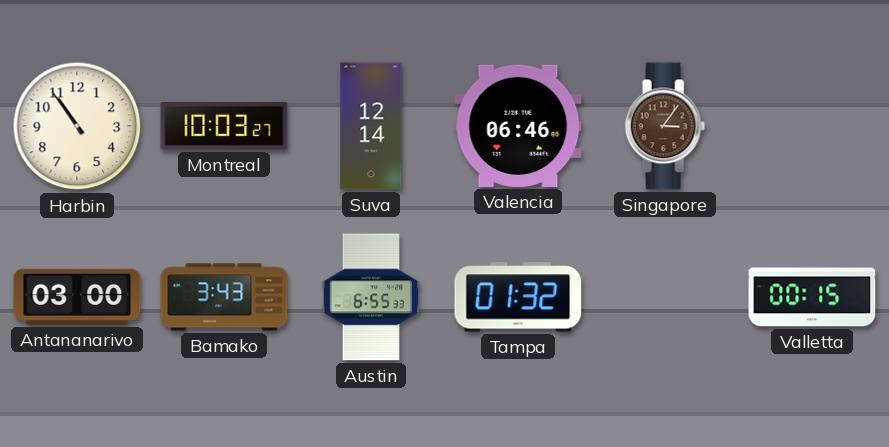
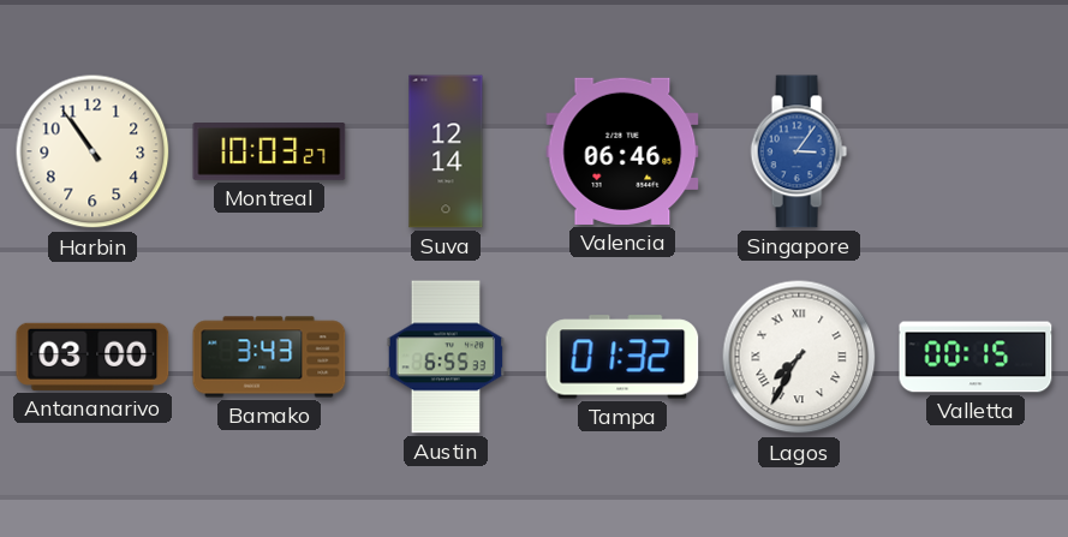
Singapore dial: brown -> blue (799, 151)
Lagos: none -> 7:35 (799, 357)
